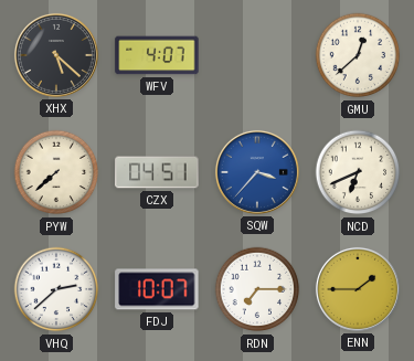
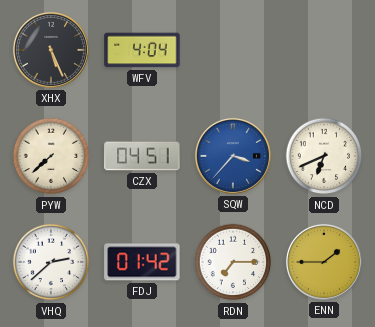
XHX: 5:22 -> 5:26 (51, 50)
WFV: 4:07 -> 4:04 (142, 50)
GMU: 12:38 -> none (358, 55)
FDJ: 10:07 -> 01:42 (142, 262)
